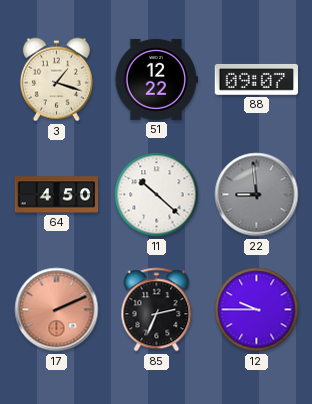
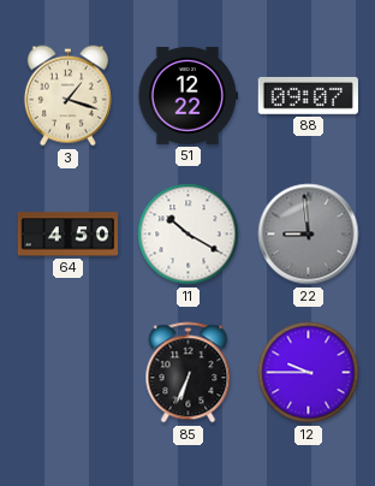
11: 10:22 -> 10:20 (189, 235)
17: 2:11 -> none (57, 310)
85: 2:34 -> 6:34 (189, 373)
